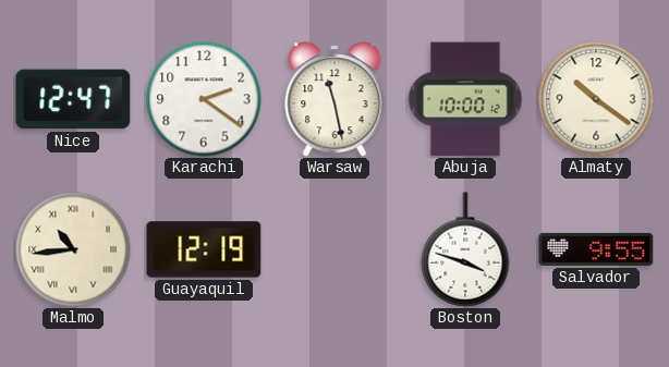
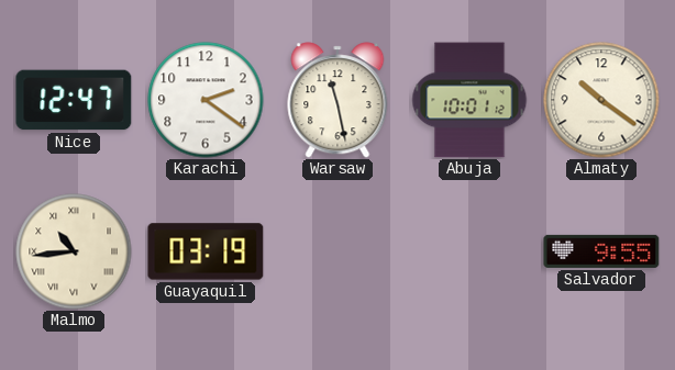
Abuja: 10:00 -> 10:01 (469, 100)
Guayaquil: 12:19 -> 03:19 (206, 251)
Boston: 3:48 -> none (465, 249)
